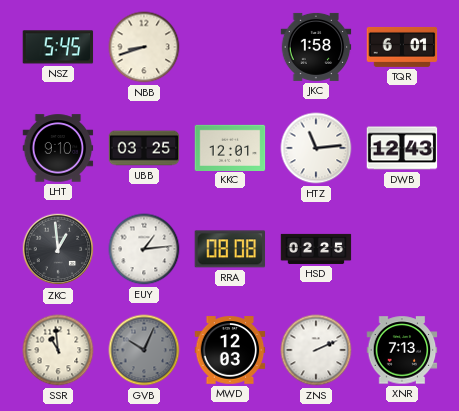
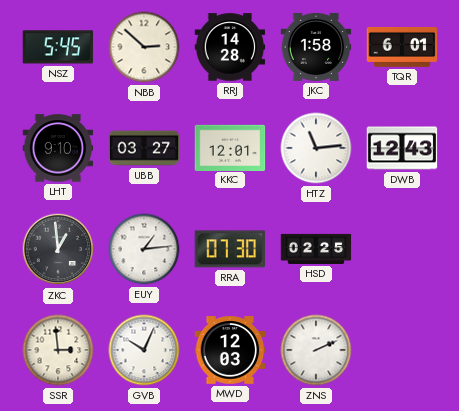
NBB: 8:42 -> 2:52 (144, 47)
RRJ: none -> 14:28 (230, 47)
UBB: 03:25 -> 03:27 (144, 148)
RRA: 08:08 -> 07:30 (230, 249)
SSR: 10:59 -> 2:59 (58, 350)
GVB dial: grey -> white (144, 350)
XNR: 7:13 -> none (402, 350)
